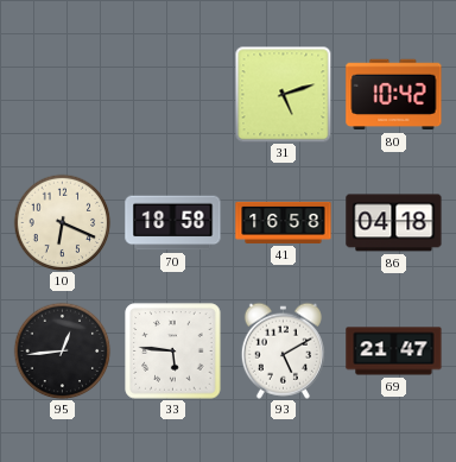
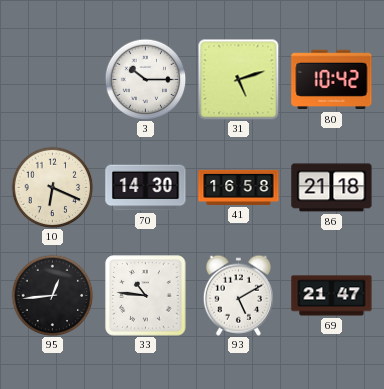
3: none -> 10:15 (145, 79)
70: 18:58 -> 14:30 (146, 188)
86: 04:18 -> 21:18 (332, 188)
33: 5:46 -> 10:46 (146, 296)
